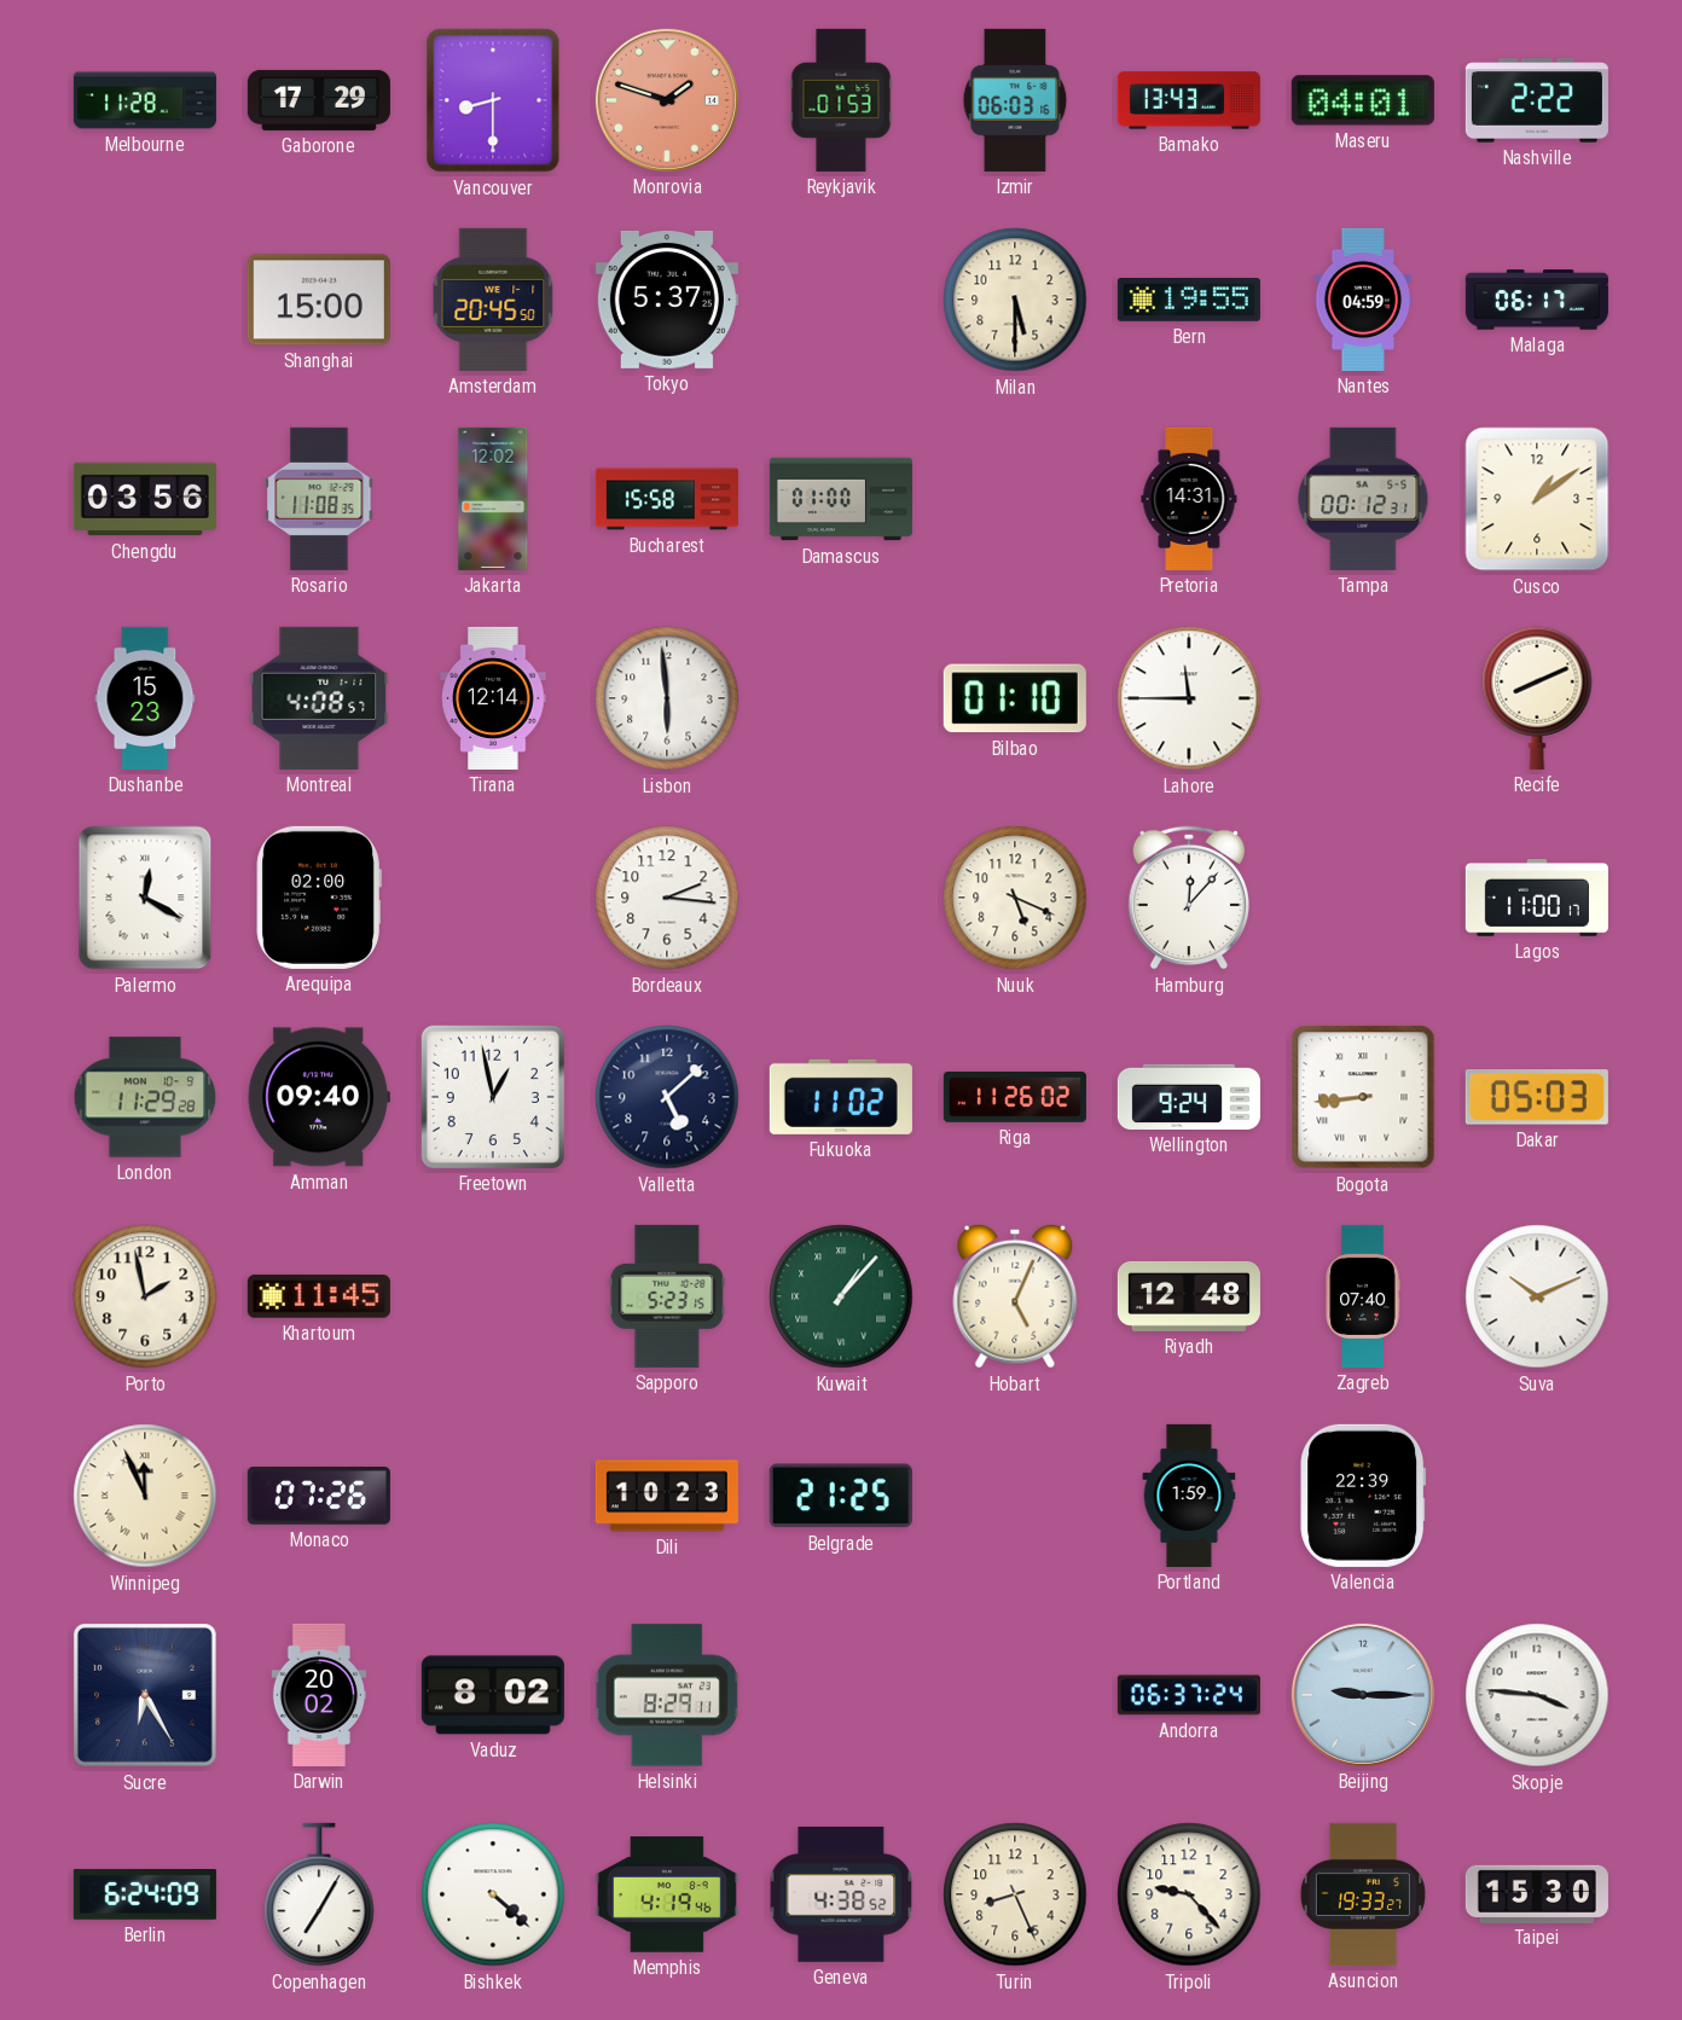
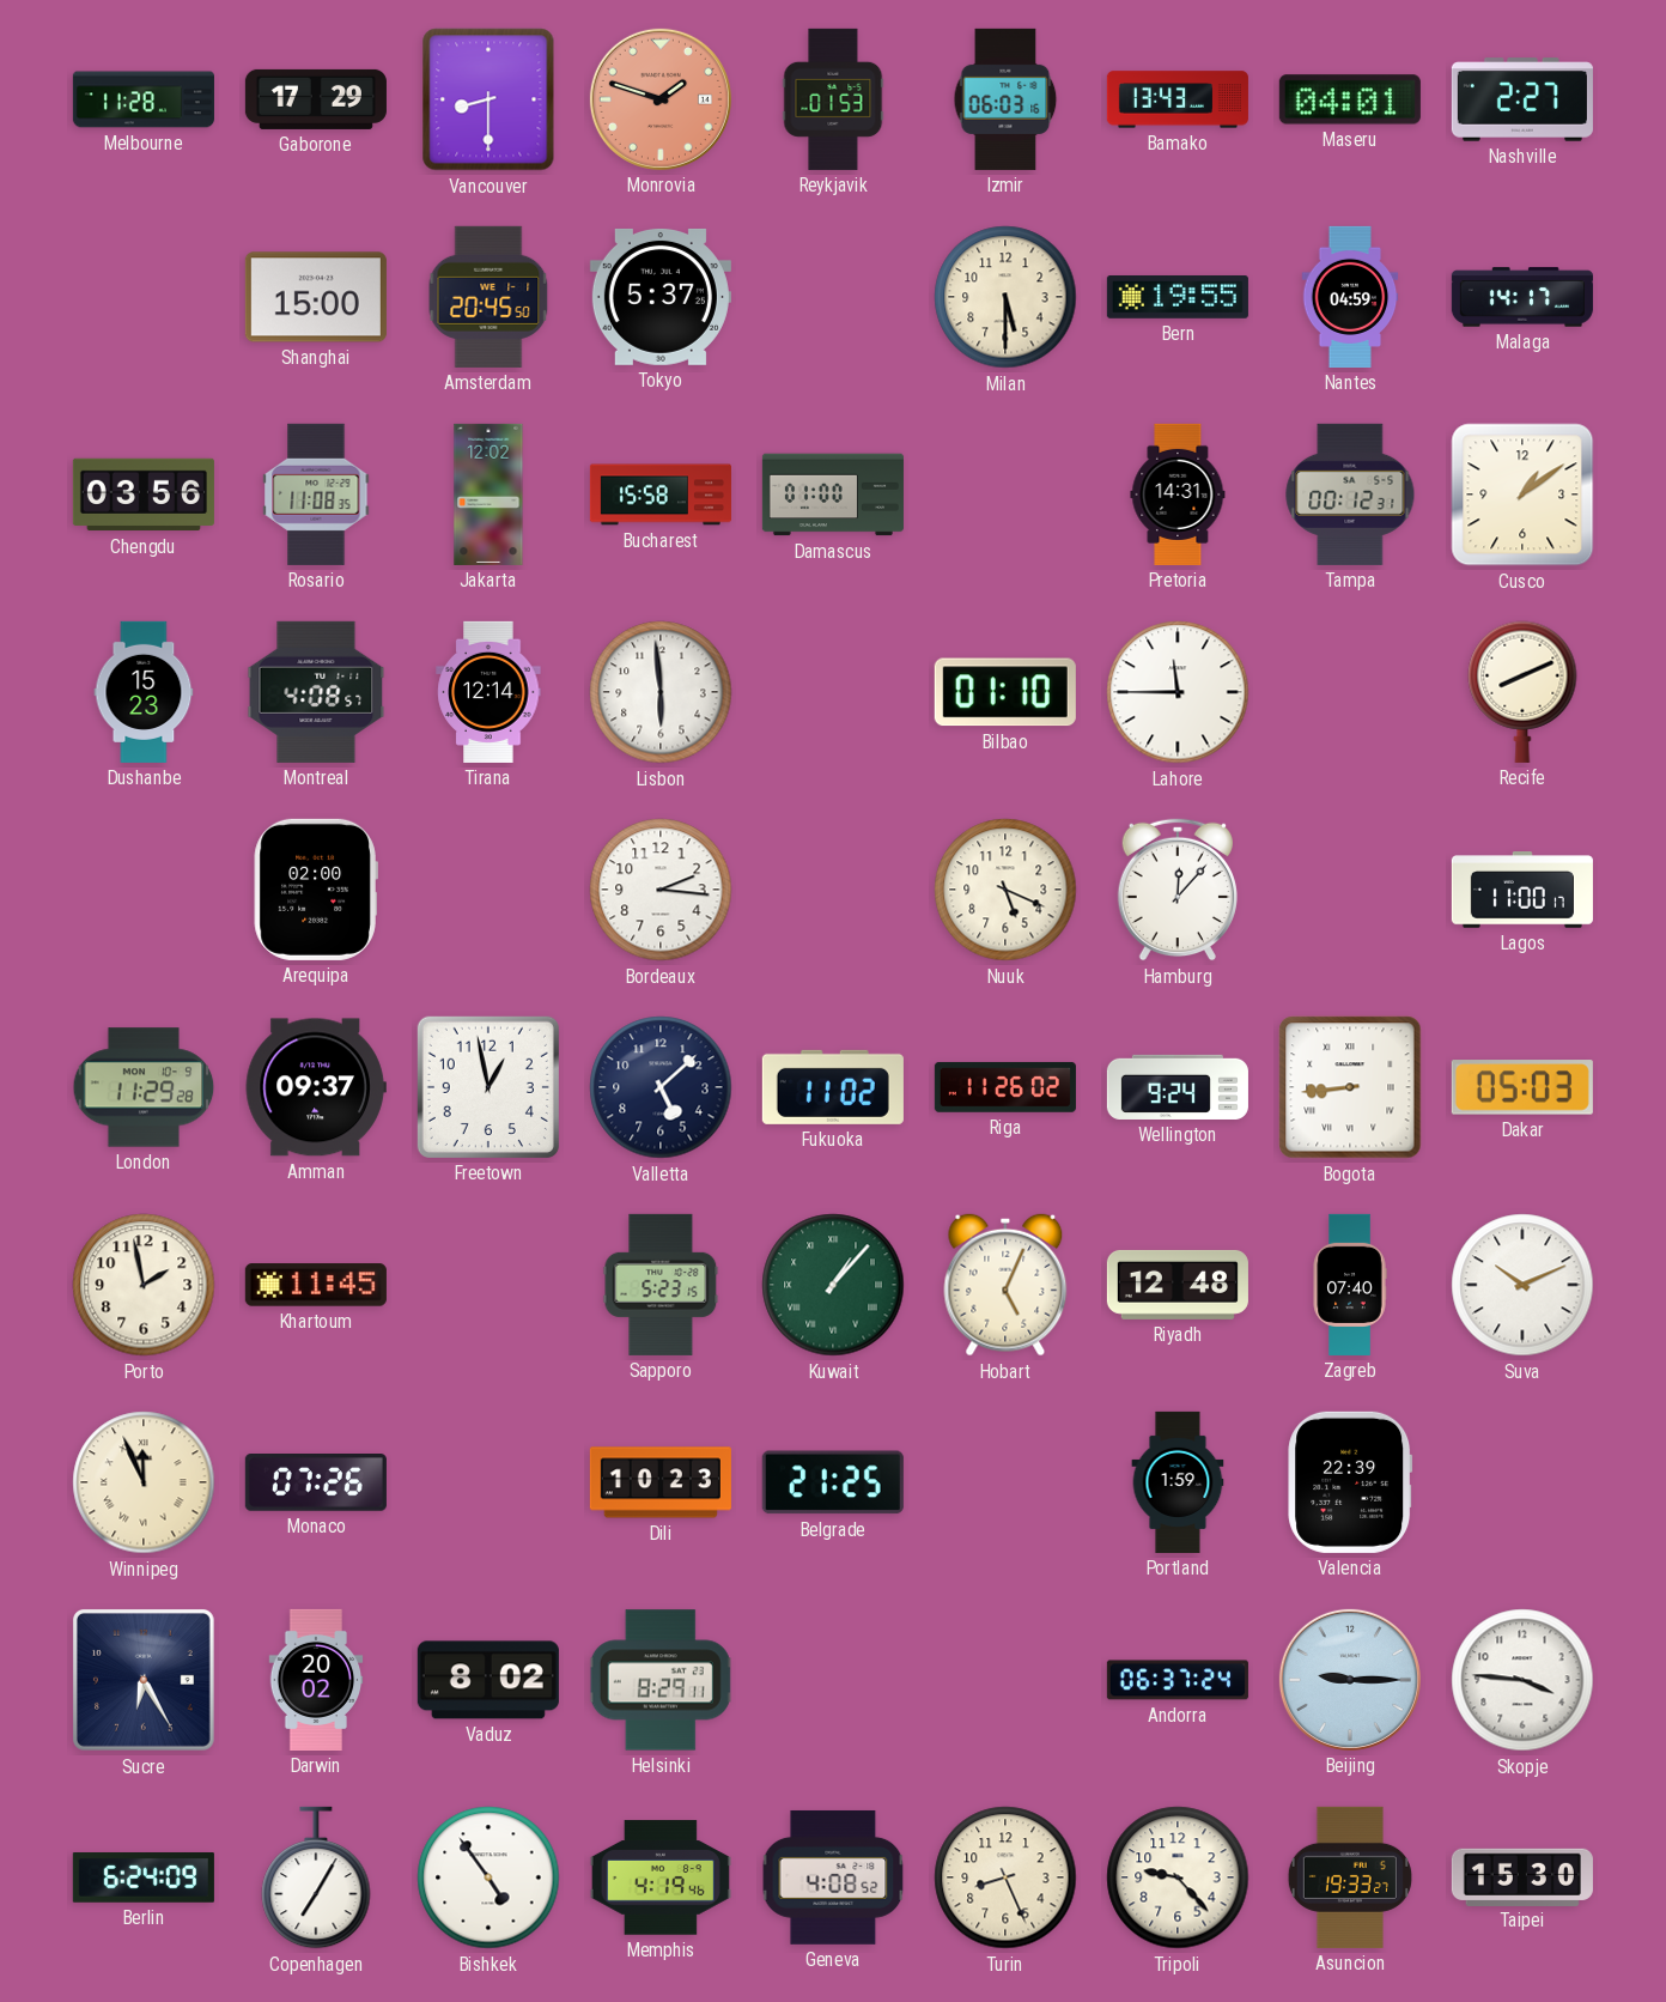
Nashville: 2:22 -> 2:27 (1522, 99)
Malaga: 06:17 -> 14:17 (1522, 297)
Palermo: 12:20 -> none (145, 898)
Amman: 09:40 -> 09:37 (316, 1087)
Bishkek: 4:22 -> 4:54 (488, 1877)
Geneva: 4:38 -> 4:08 (833, 1877)
